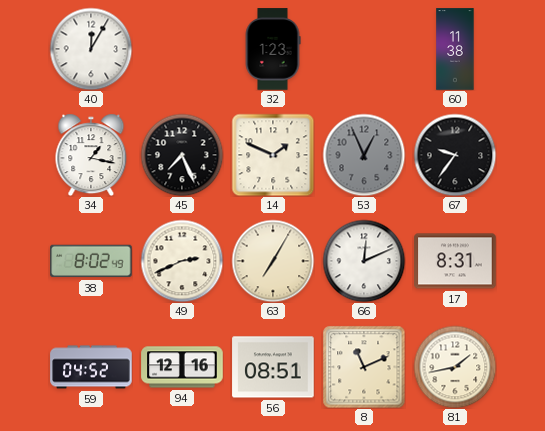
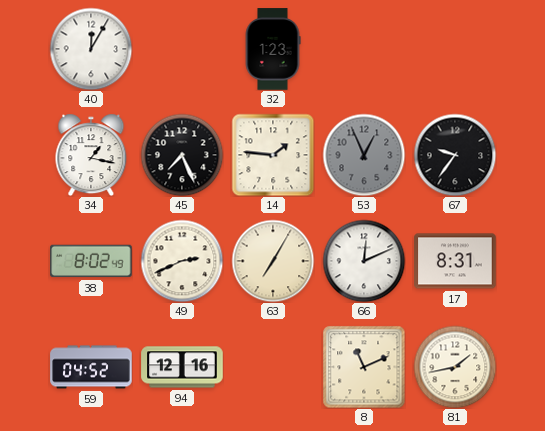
60: 11:38 -> none (455, 49)
14: 1:49 -> 1:46 (273, 155)
56: 08:51 -> none (273, 367)
